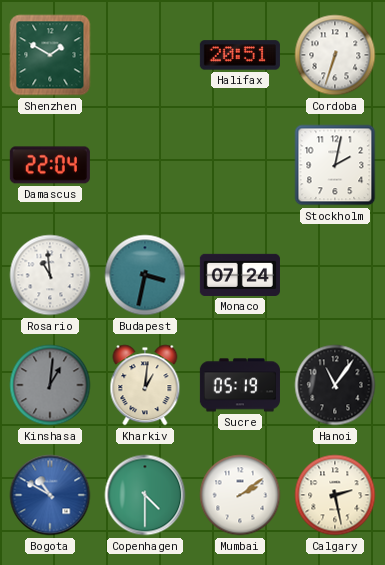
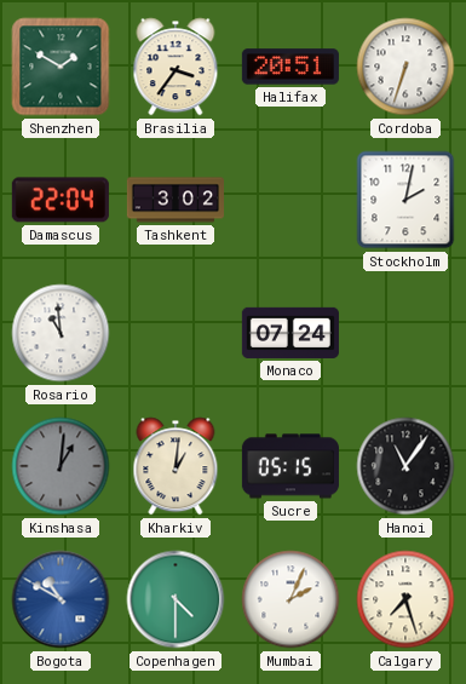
Brasilia: none -> 3:36 (176, 67)
Tashkent: none -> 3:02 (176, 200)
Budapest: 3:32 -> none (145, 275)
Sucre: 05:19 -> 05:15 (290, 466)
Mumbai: 2:09 -> 2:04 (290, 599)
Calgary: 2:28 -> 7:27 (405, 599)
